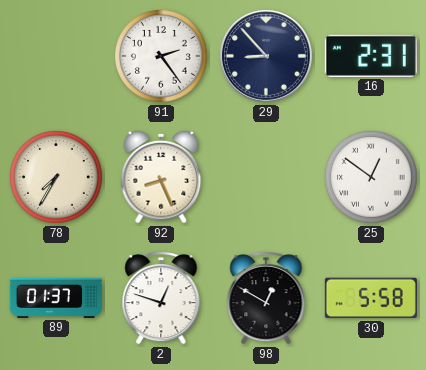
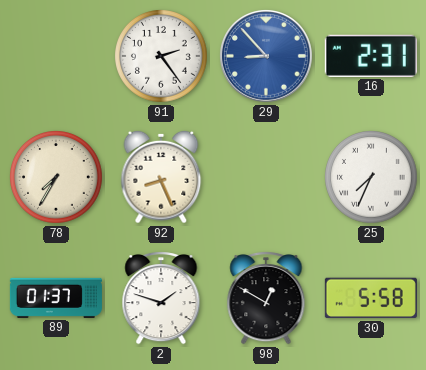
29 dial: navy -> blue (266, 56)
25: 12:51 -> 7:34 (372, 178)
2: 12:48 -> 1:48 (161, 299)
